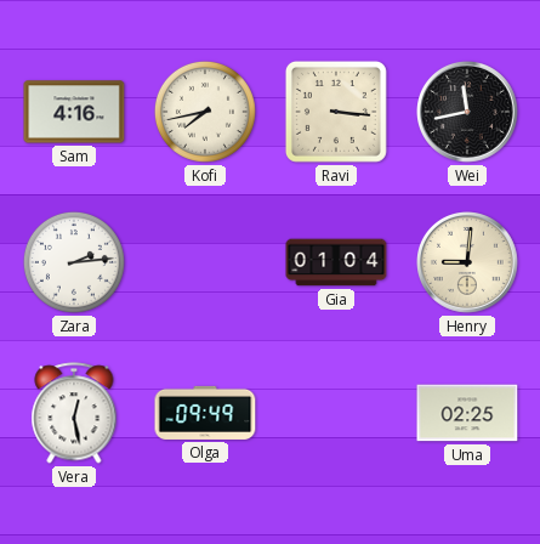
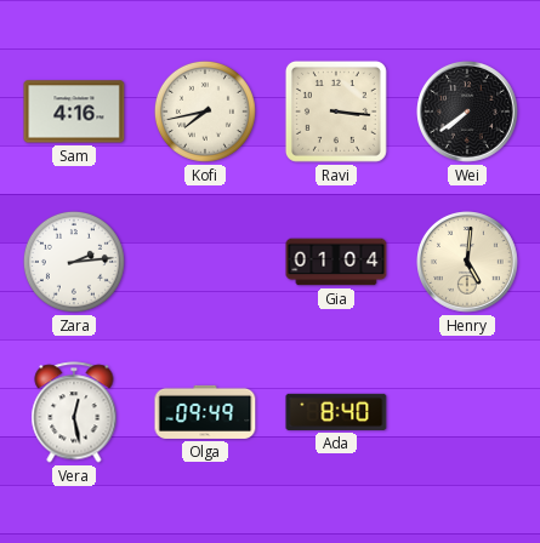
Wei: 11:43 -> 7:39 (468, 113)
Henry: 9:01 -> 5:01 (468, 263)
Ada: none -> 8:40 (336, 412)
Uma: 02:25 -> none (467, 413)
